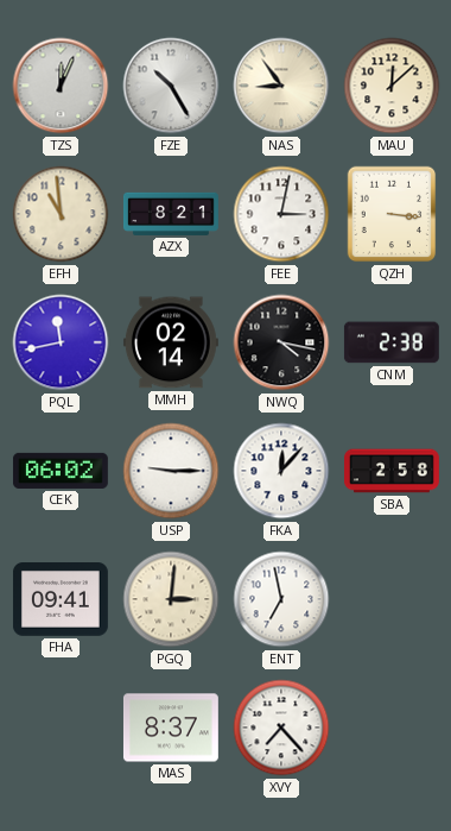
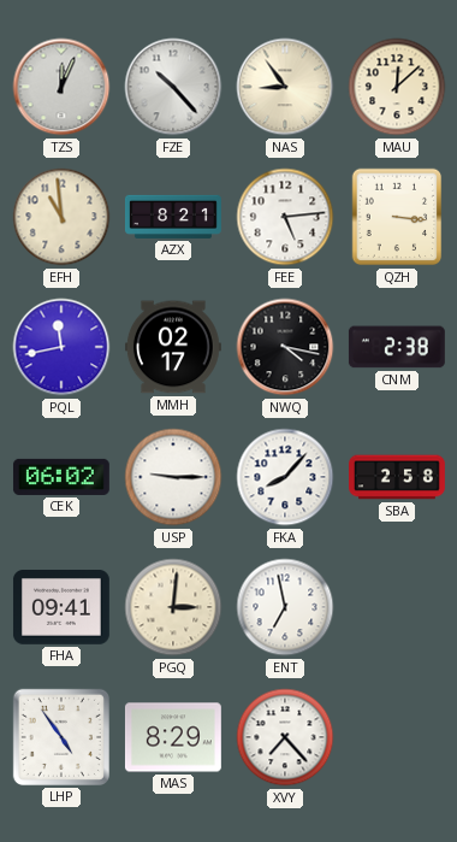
FZE: 10:25 -> 10:23 (173, 87)
FEE: 3:02 -> 5:14 (285, 217)
MMH: 02:14 -> 02:17 (173, 347)
FKA: 12:07 -> 8:07 (285, 477)
LHP: none -> 4:54 (61, 737)
MAS: 8:37 -> 8:29 (173, 737)
